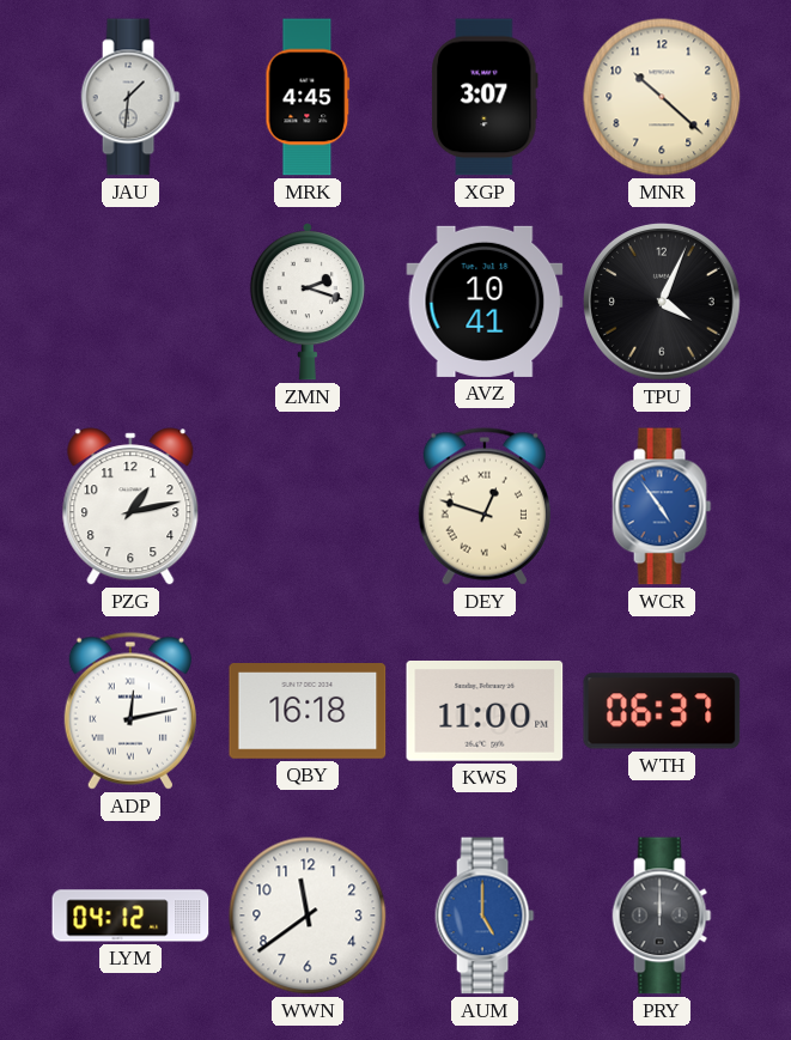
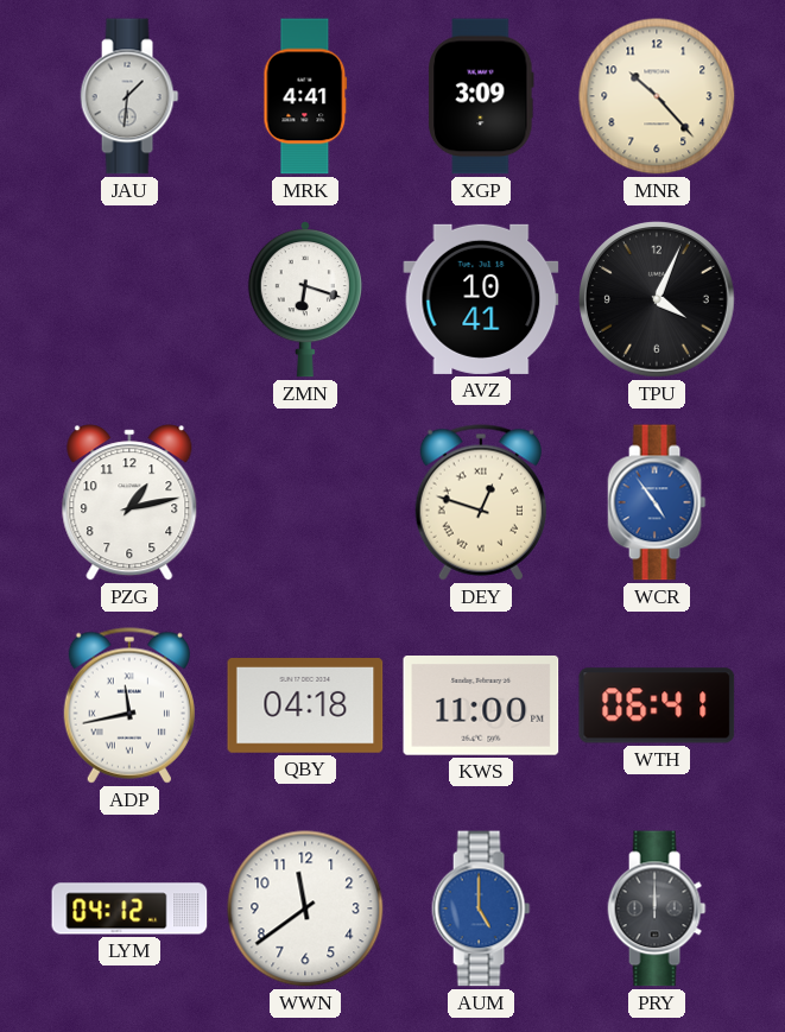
MRK: 4:45 -> 4:41 (305, 96)
XGP: 3:07 -> 3:09 (481, 96)
MNR: 10:22 -> 10:23 (657, 96)
ZMN: 2:18 -> 6:18 (305, 300)
ADP: 12:13 -> 11:43 (129, 705)
QBY: 16:18 -> 04:18 (305, 707)
WTH: 06:37 -> 06:41 (657, 705)
